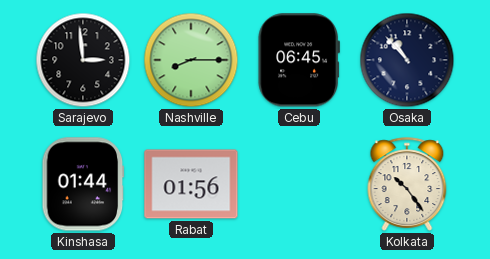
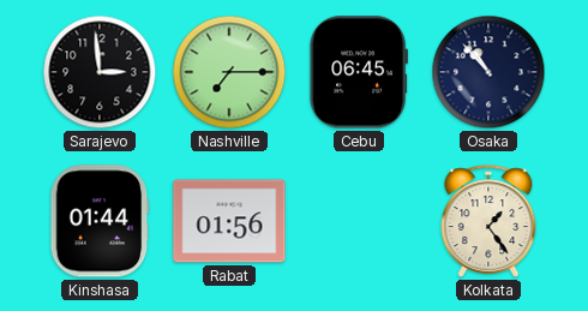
Nashville: 8:15 -> 7:15 (229, 72)
Kolkata: 10:24 -> 1:24 (488, 221)
